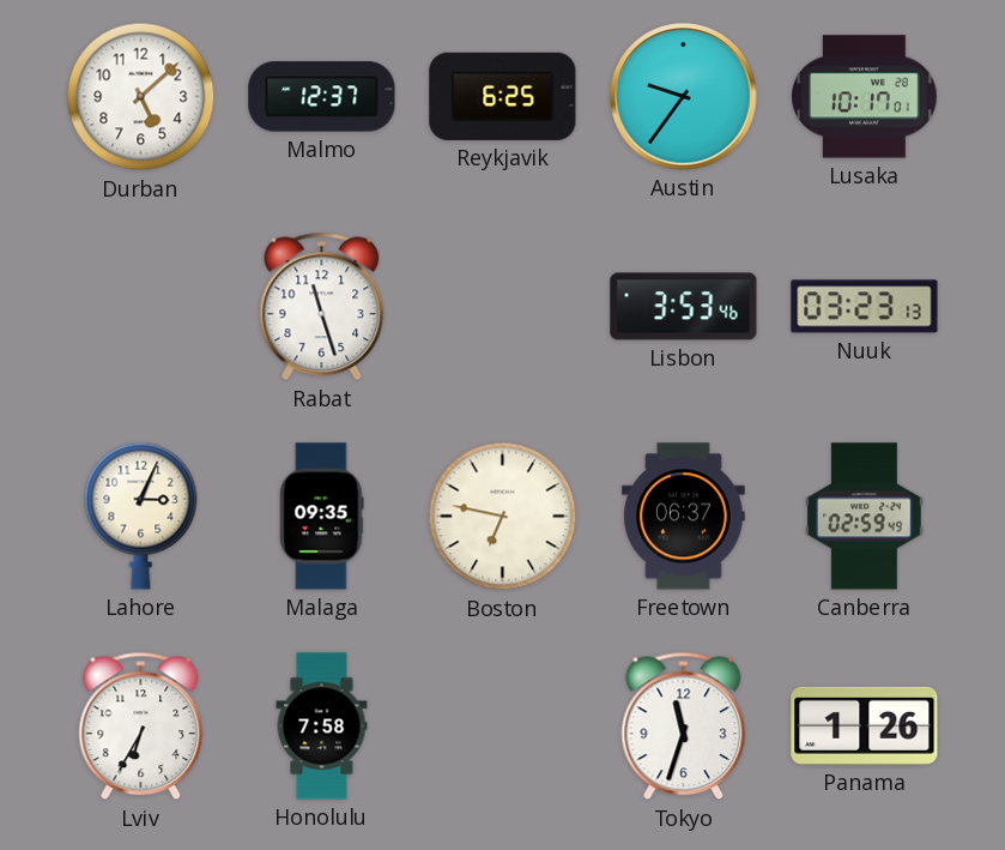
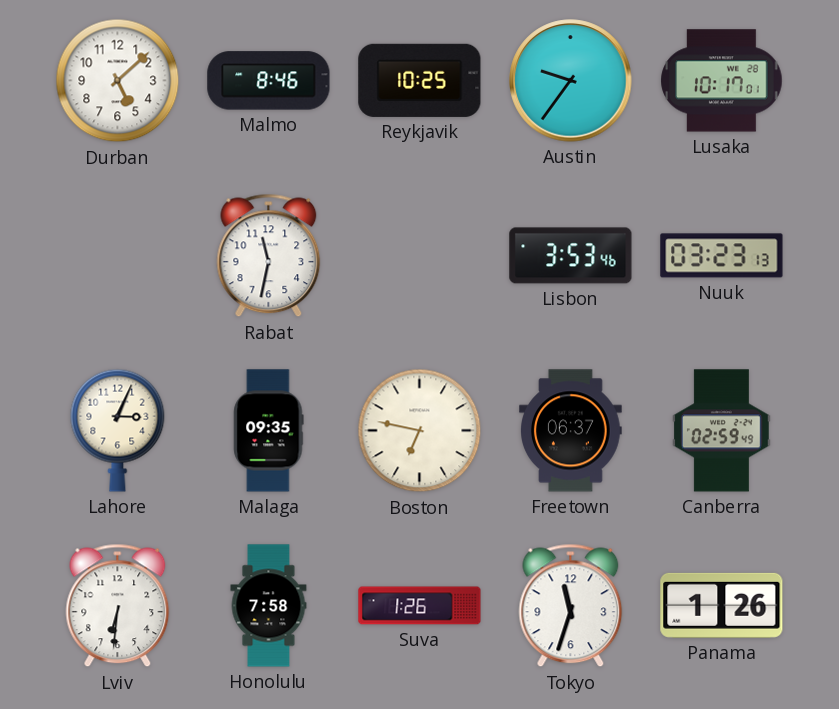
Malmo: 12:37 -> 8:46 (269, 81)
Reykjavik: 6:25 -> 10:25 (420, 80)
Rabat: 11:27 -> 11:32 (269, 256)
Lviv: 6:35 -> 6:31 (118, 606)
Suva: none -> 1:26 (420, 606)
